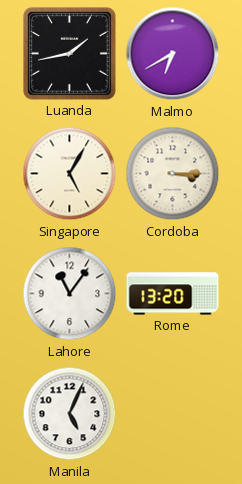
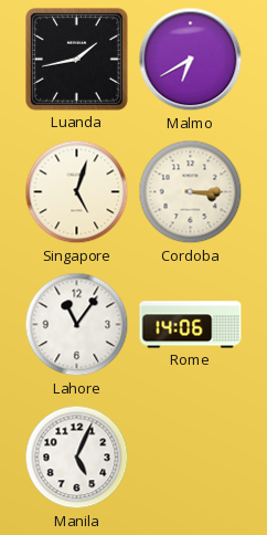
Singapore: 5:05 -> 5:03 (77, 192)
Rome: 13:20 -> 14:06 (191, 325)
